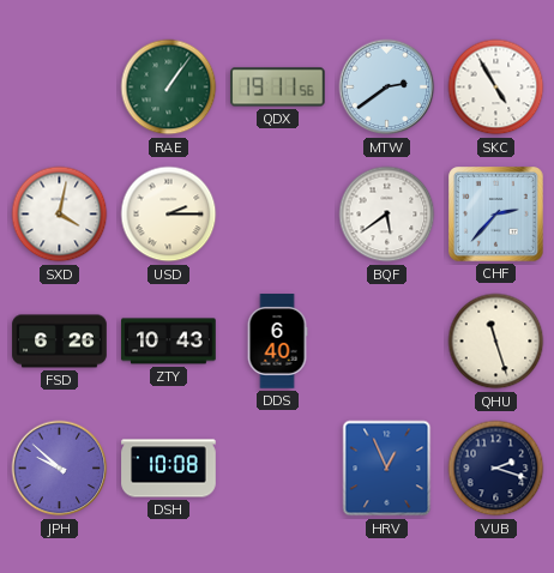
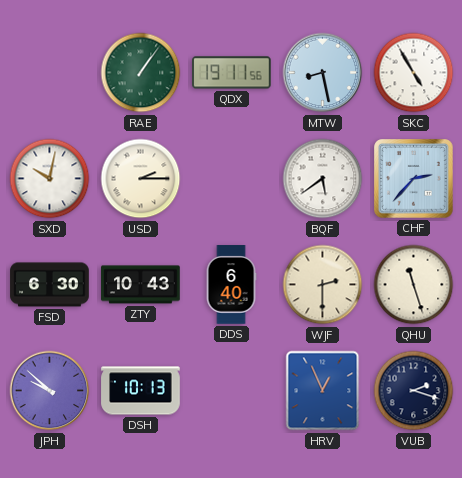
MTW: 2:39 -> 8:28 (323, 73)
SXD: 4:02 -> 10:02 (50, 179)
FSD: 6:26 -> 6:30 (50, 285)
WJF: none -> 2:30 (323, 285)
DSH: 10:08 -> 10:13 (141, 391)
